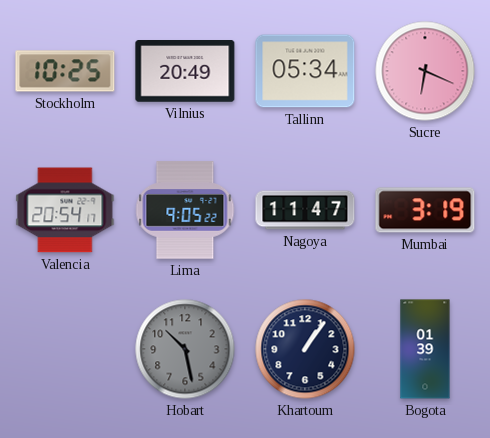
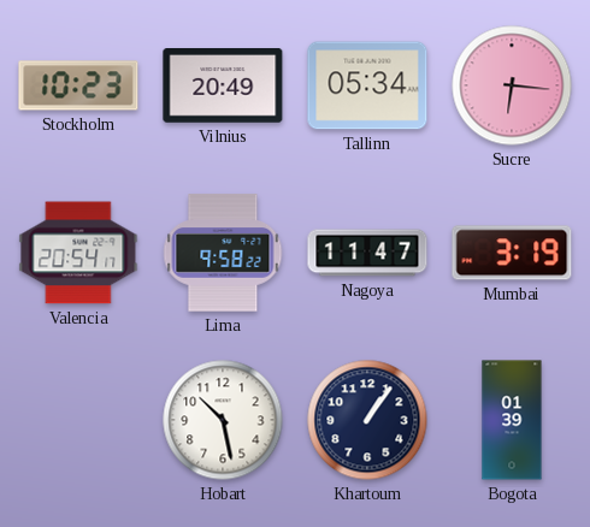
Stockholm: 10:25 -> 10:23 (78, 85)
Sucre: 6:19 -> 6:16 (512, 85)
Lima: 9:05 -> 9:58 (223, 253)
Hobart dial: grey -> white (223, 420)
